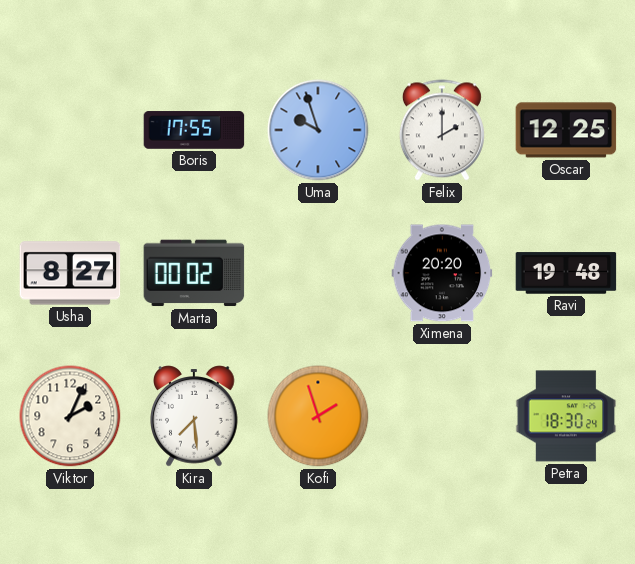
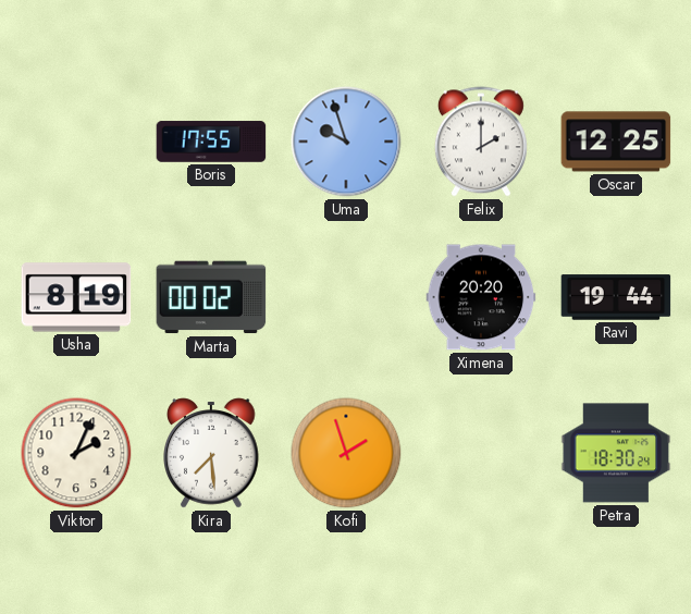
Usha: 8:27 -> 8:19 (76, 297)
Ravi: 19:48 -> 19:44 (616, 297)
